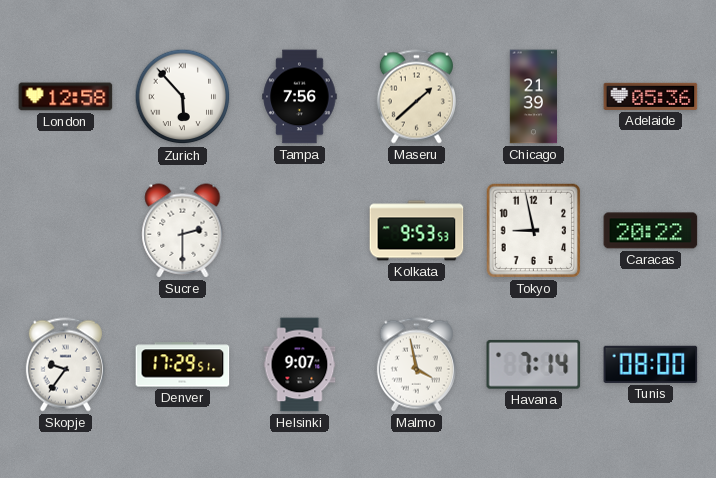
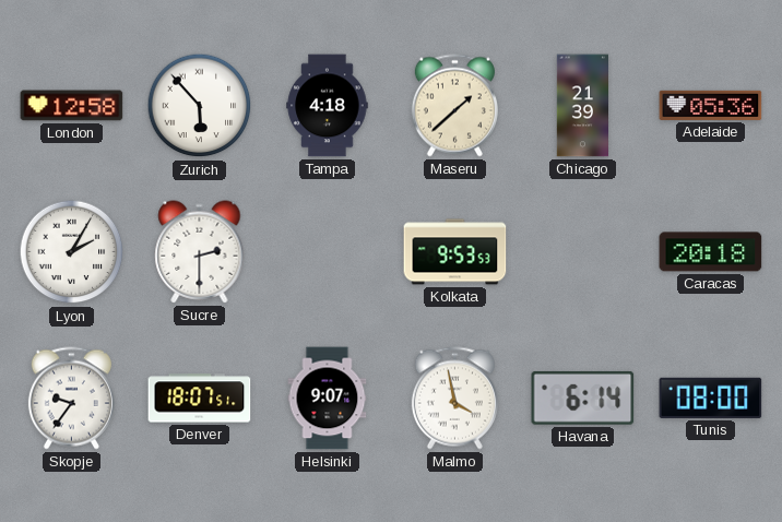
Tampa: 7:56 -> 4:18 (328, 106)
Lyon: none -> 2:05 (72, 252)
Tokyo: 8:58 -> none (534, 231)
Caracas: 20:22 -> 20:18 (711, 252)
Denver: 17:29 -> 18:07 (200, 399)
Havana: 7:14 -> 6:14 (583, 398)
